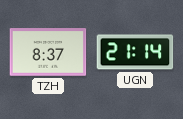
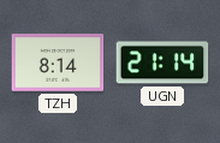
TZH: 8:37 -> 8:14 (58, 62)
